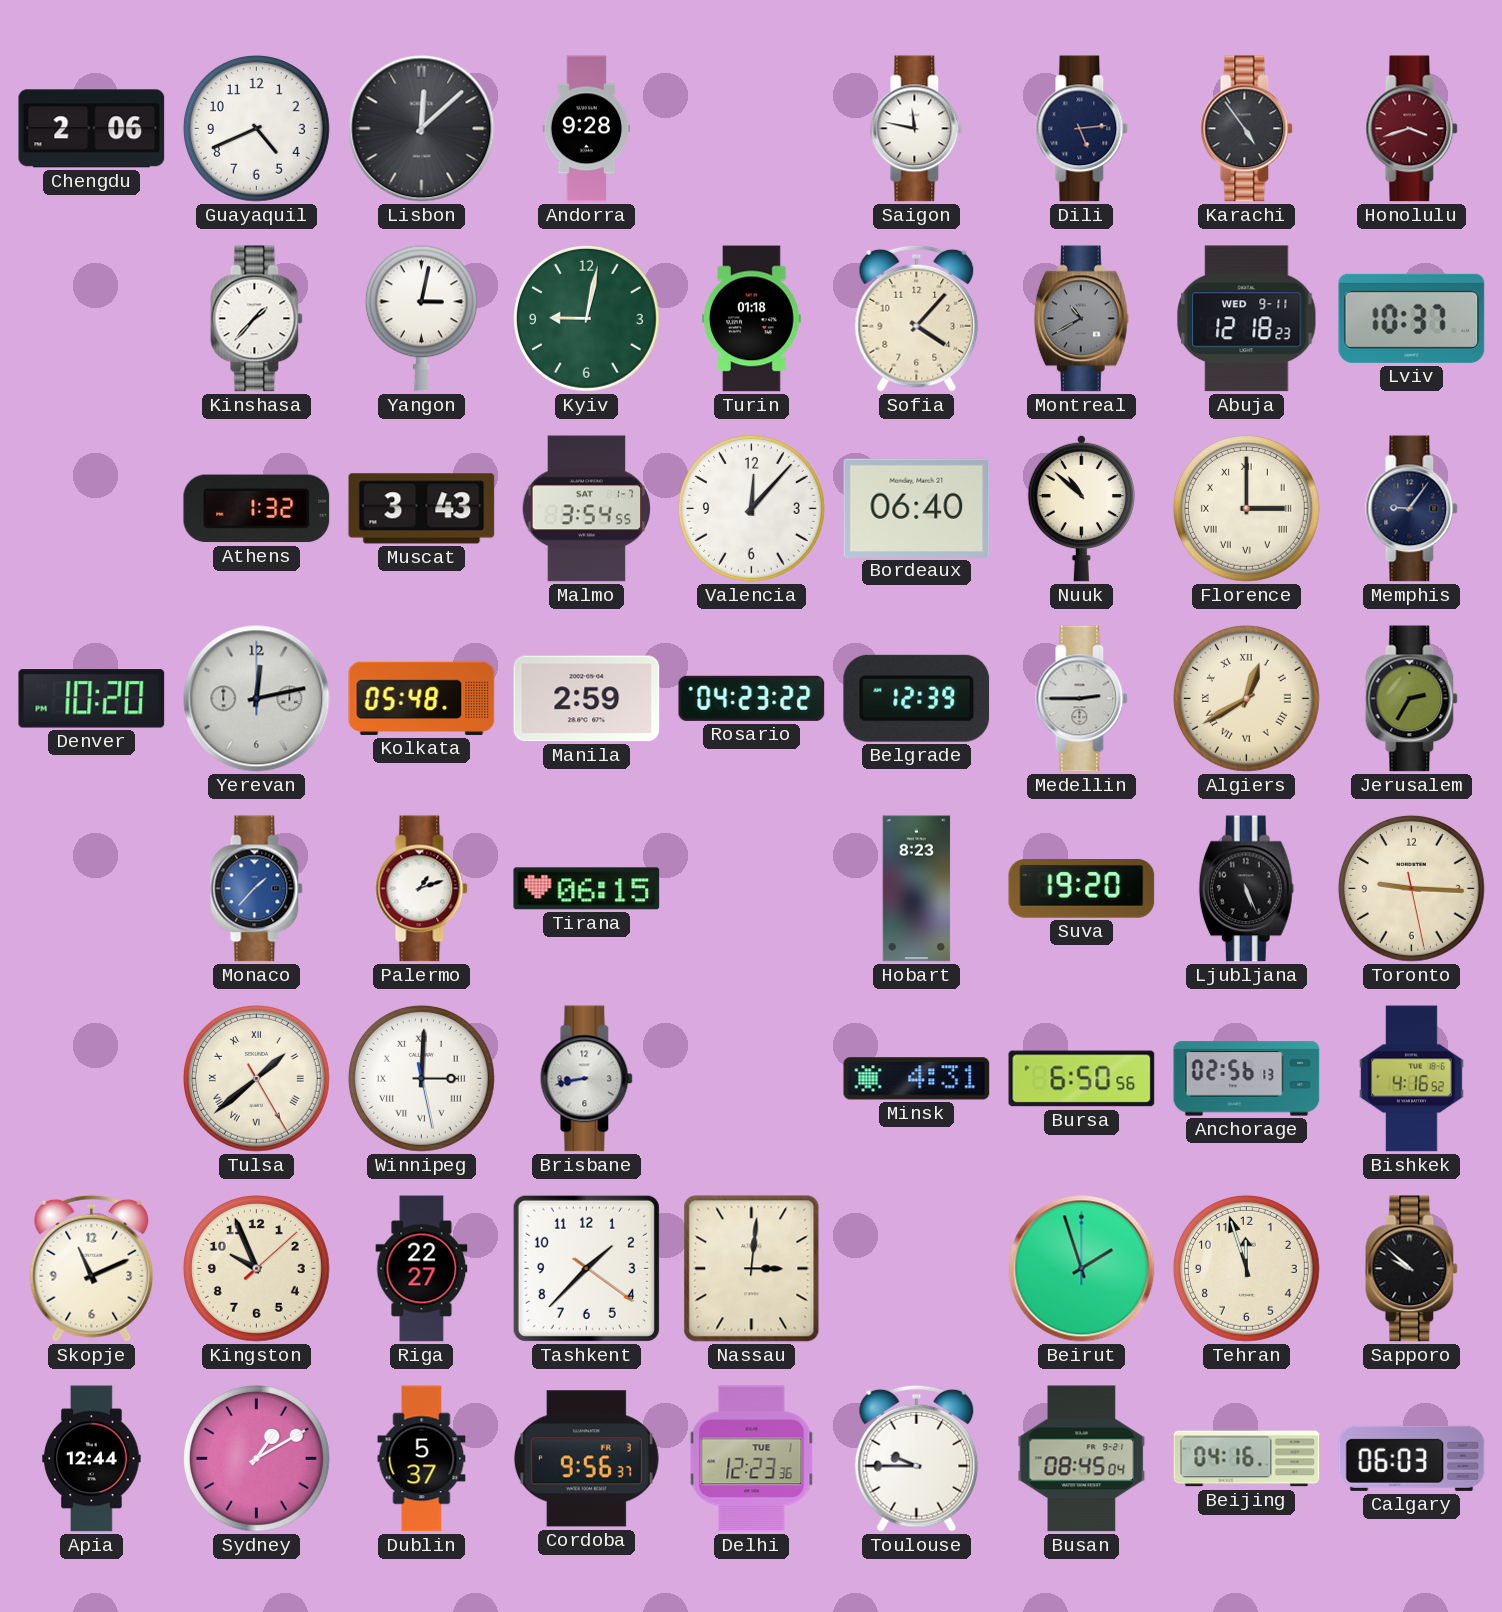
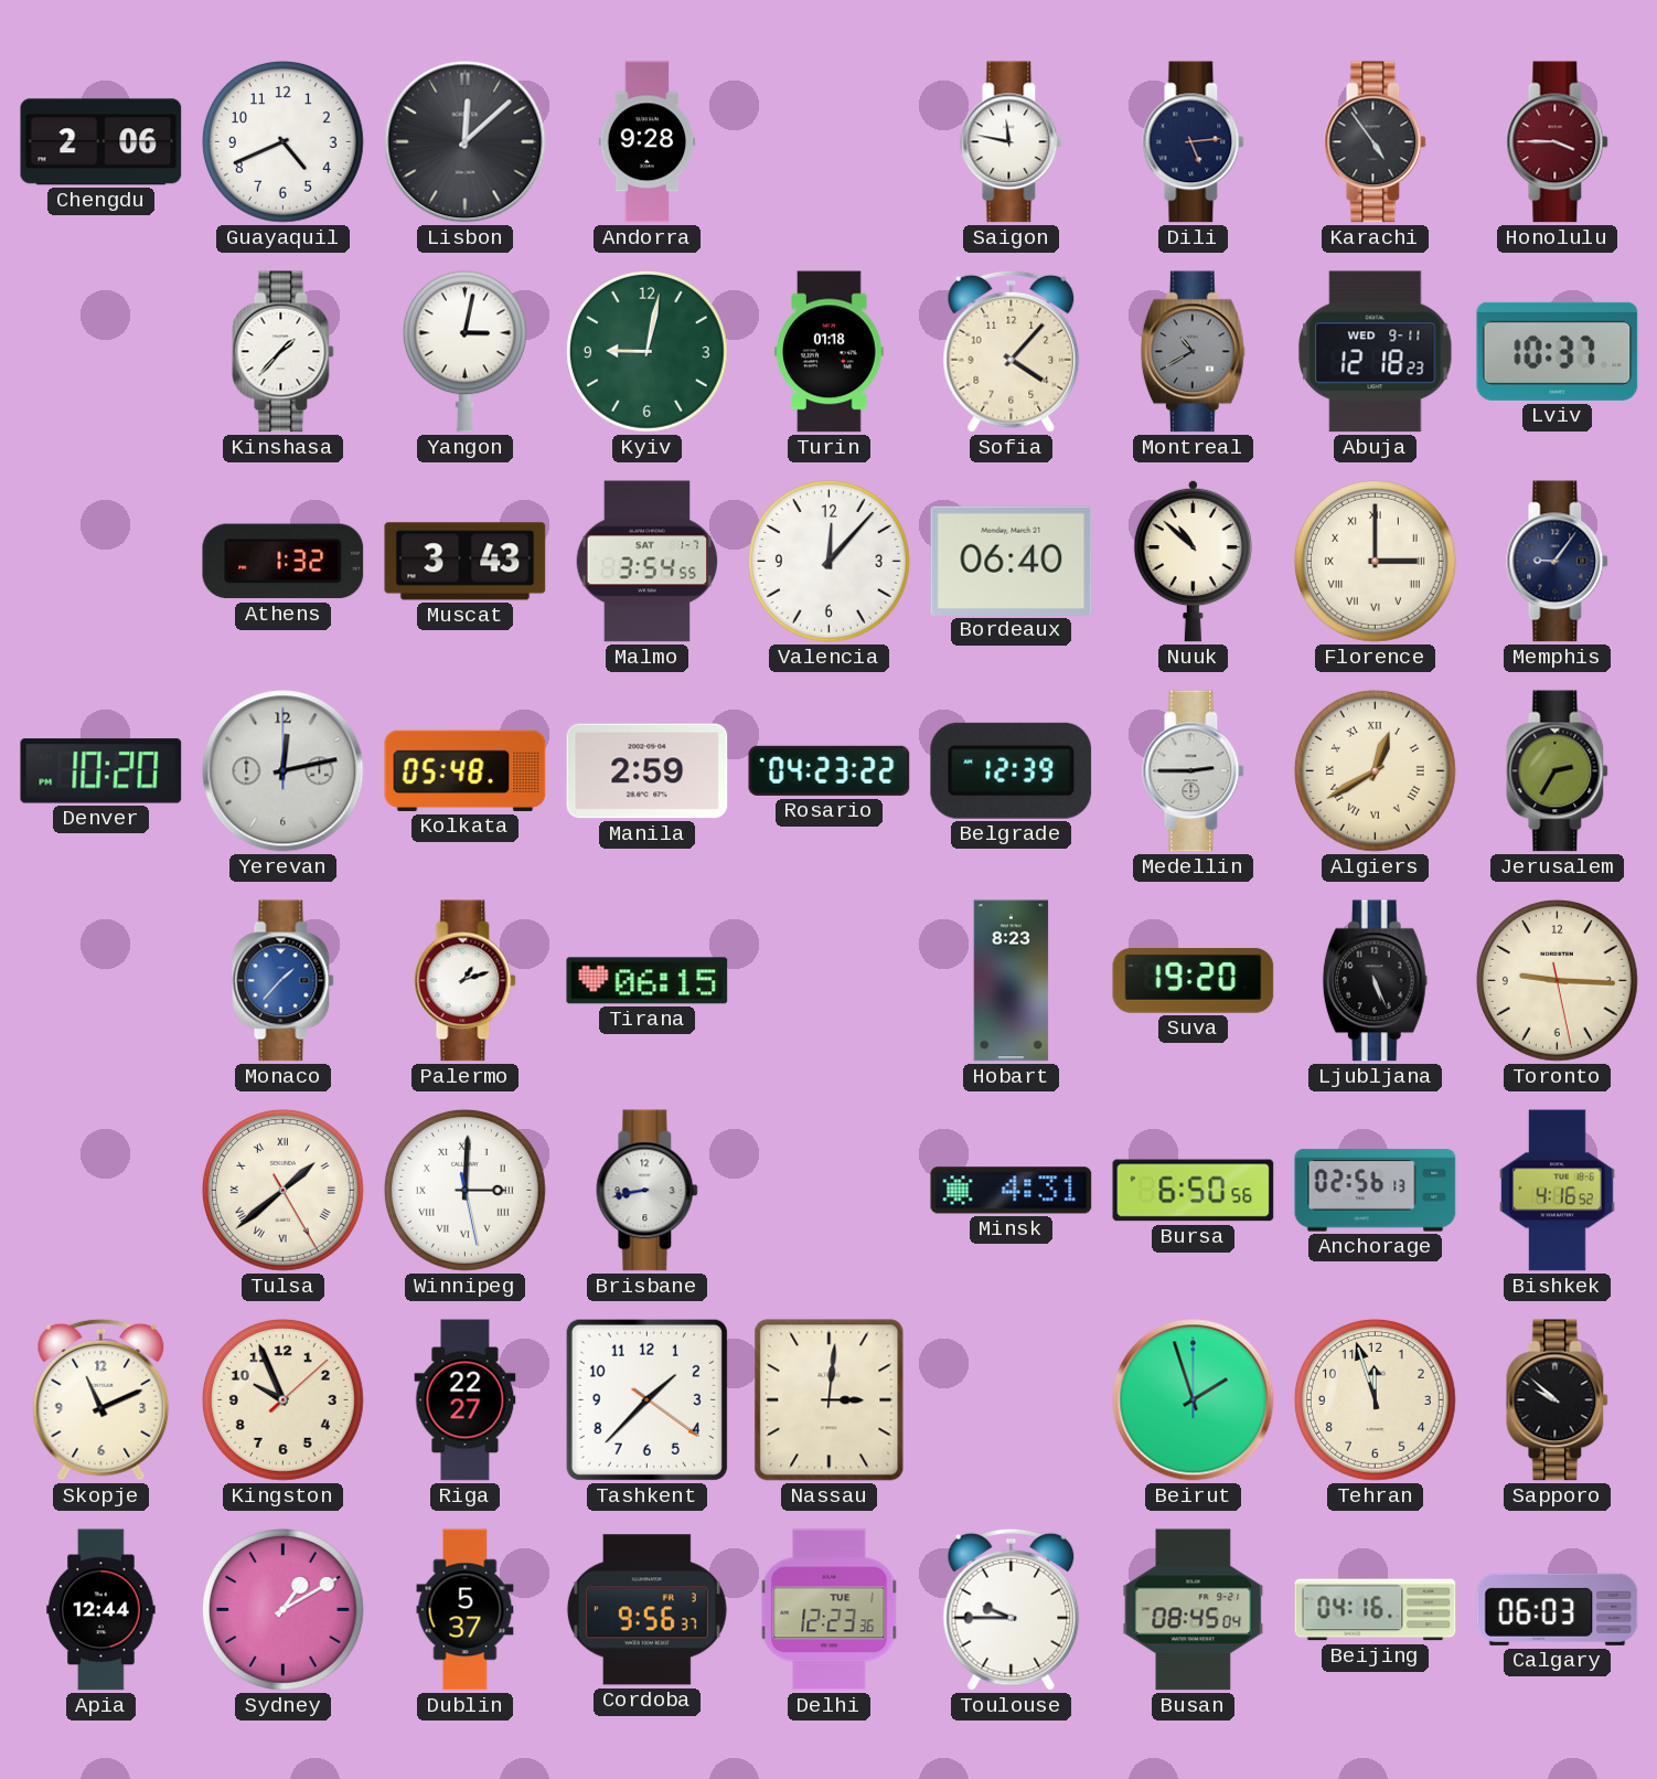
Honolulu: 3:42 -> 3:45 (1558, 142)
